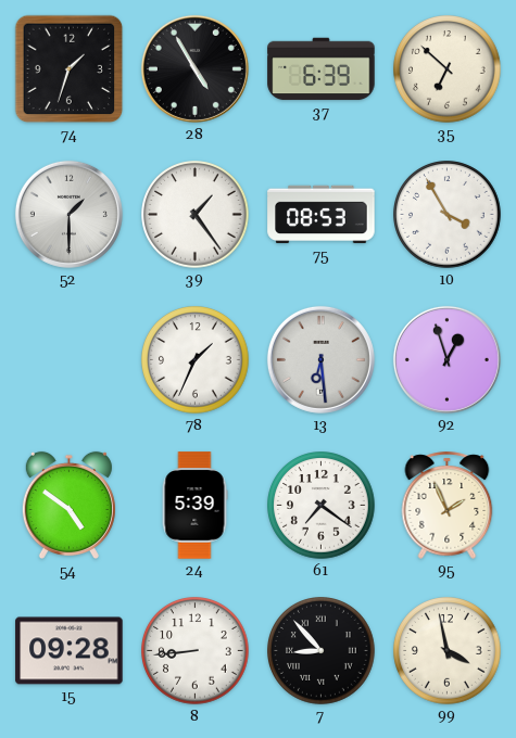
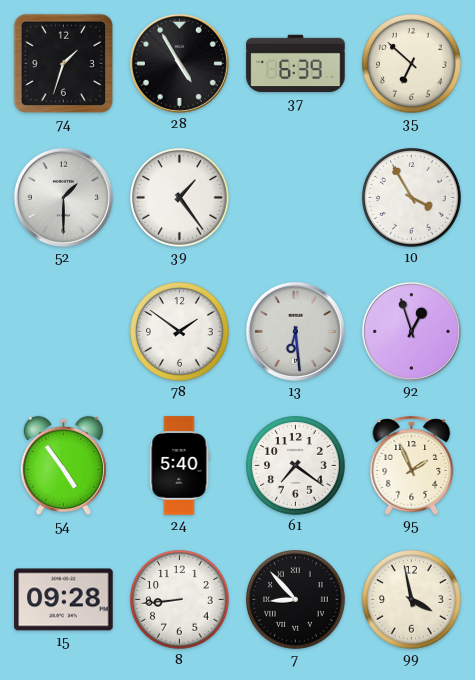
75: 08:53 -> none (322, 215)
78: 1:34 -> 1:51 (180, 332)
54: 4:51 -> 4:54 (63, 466)
24: 5:39 -> 5:40 (179, 466)
